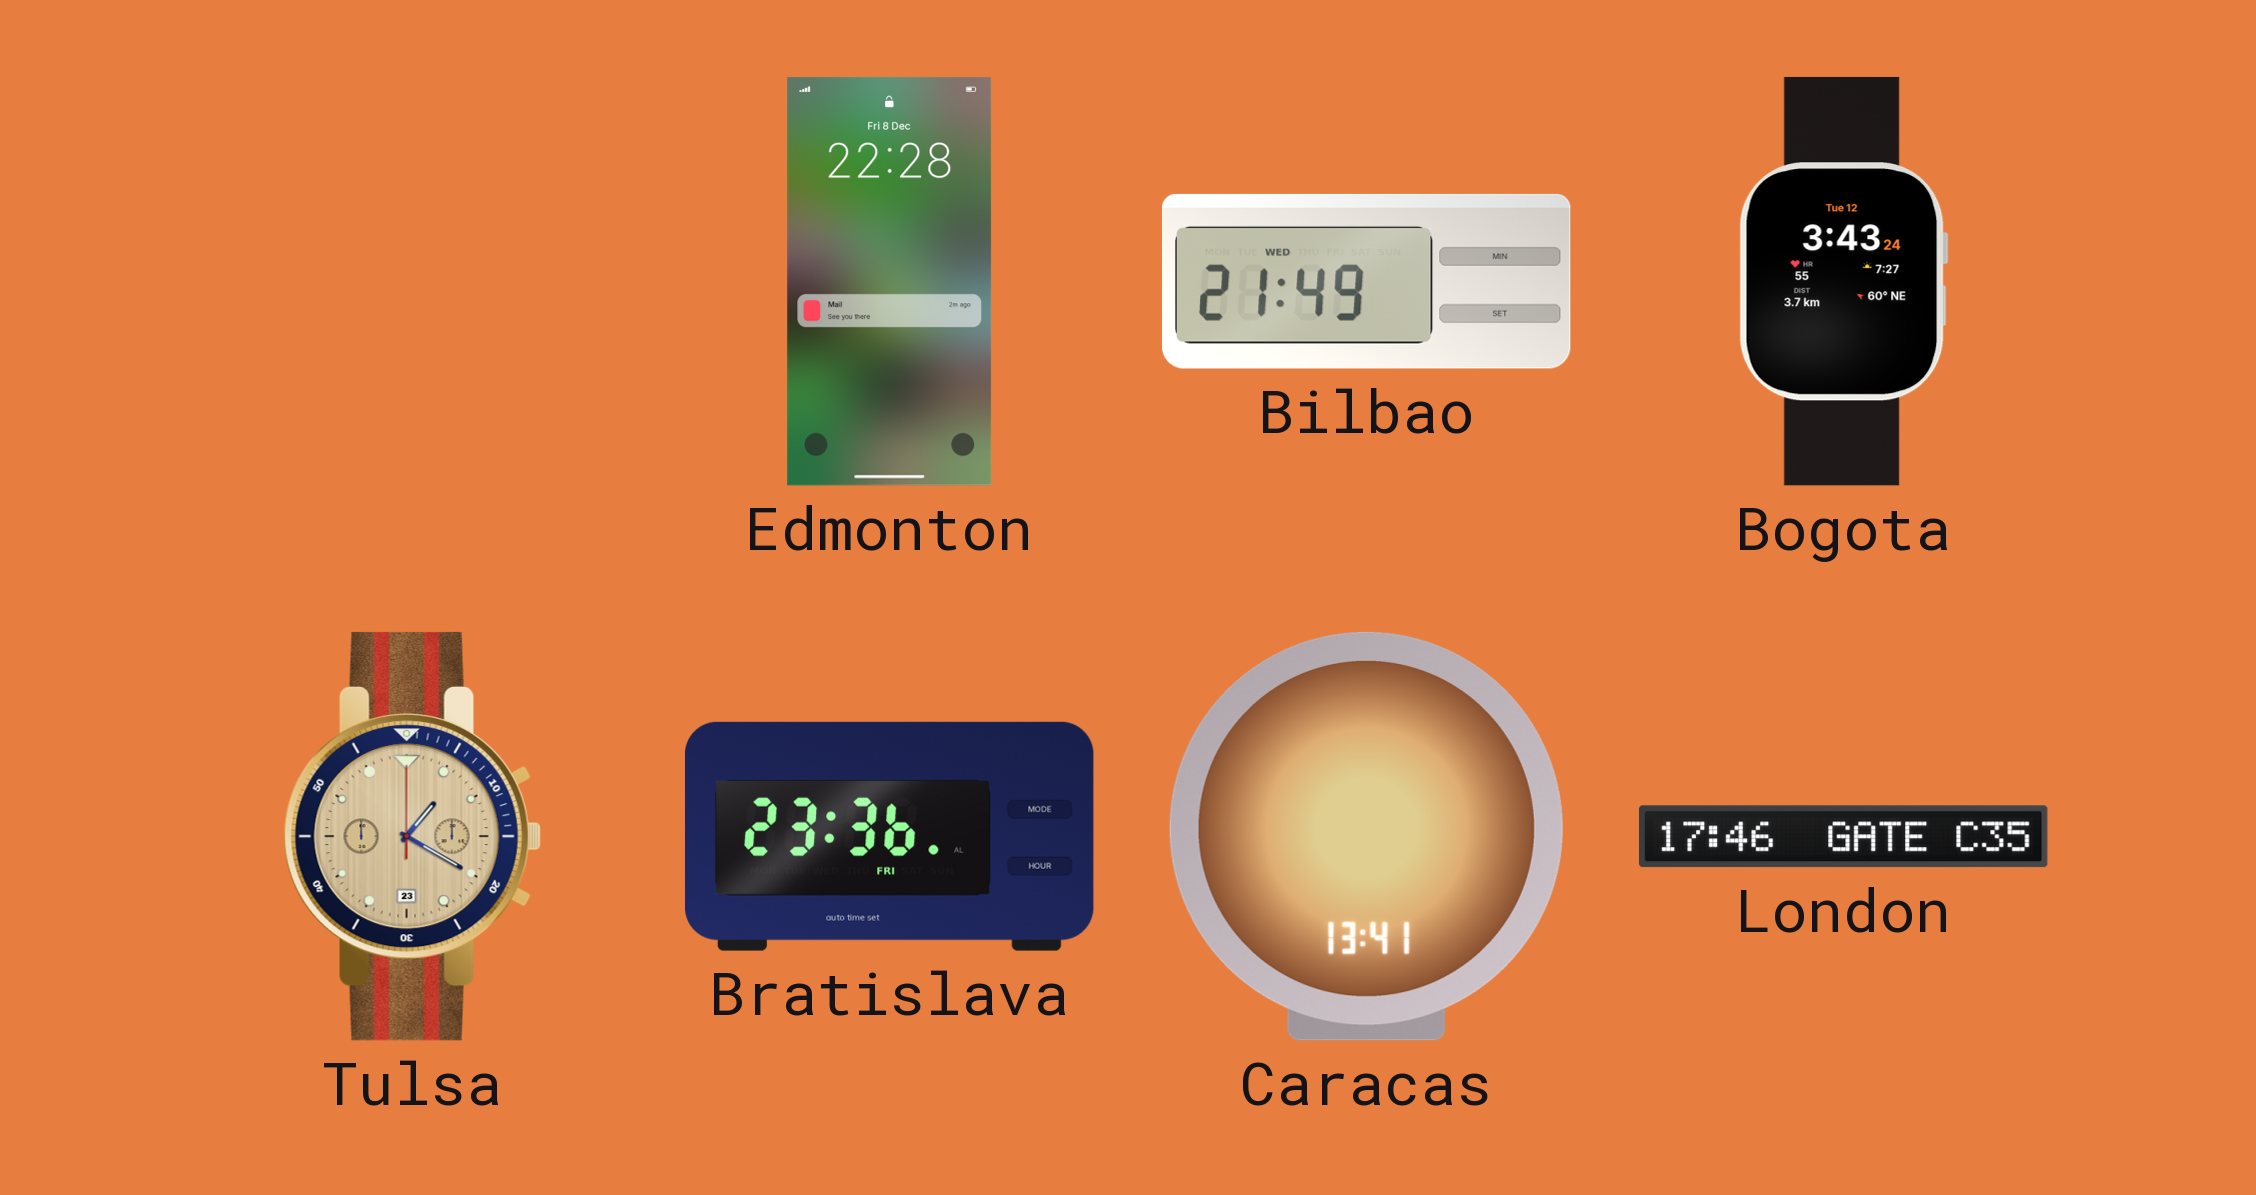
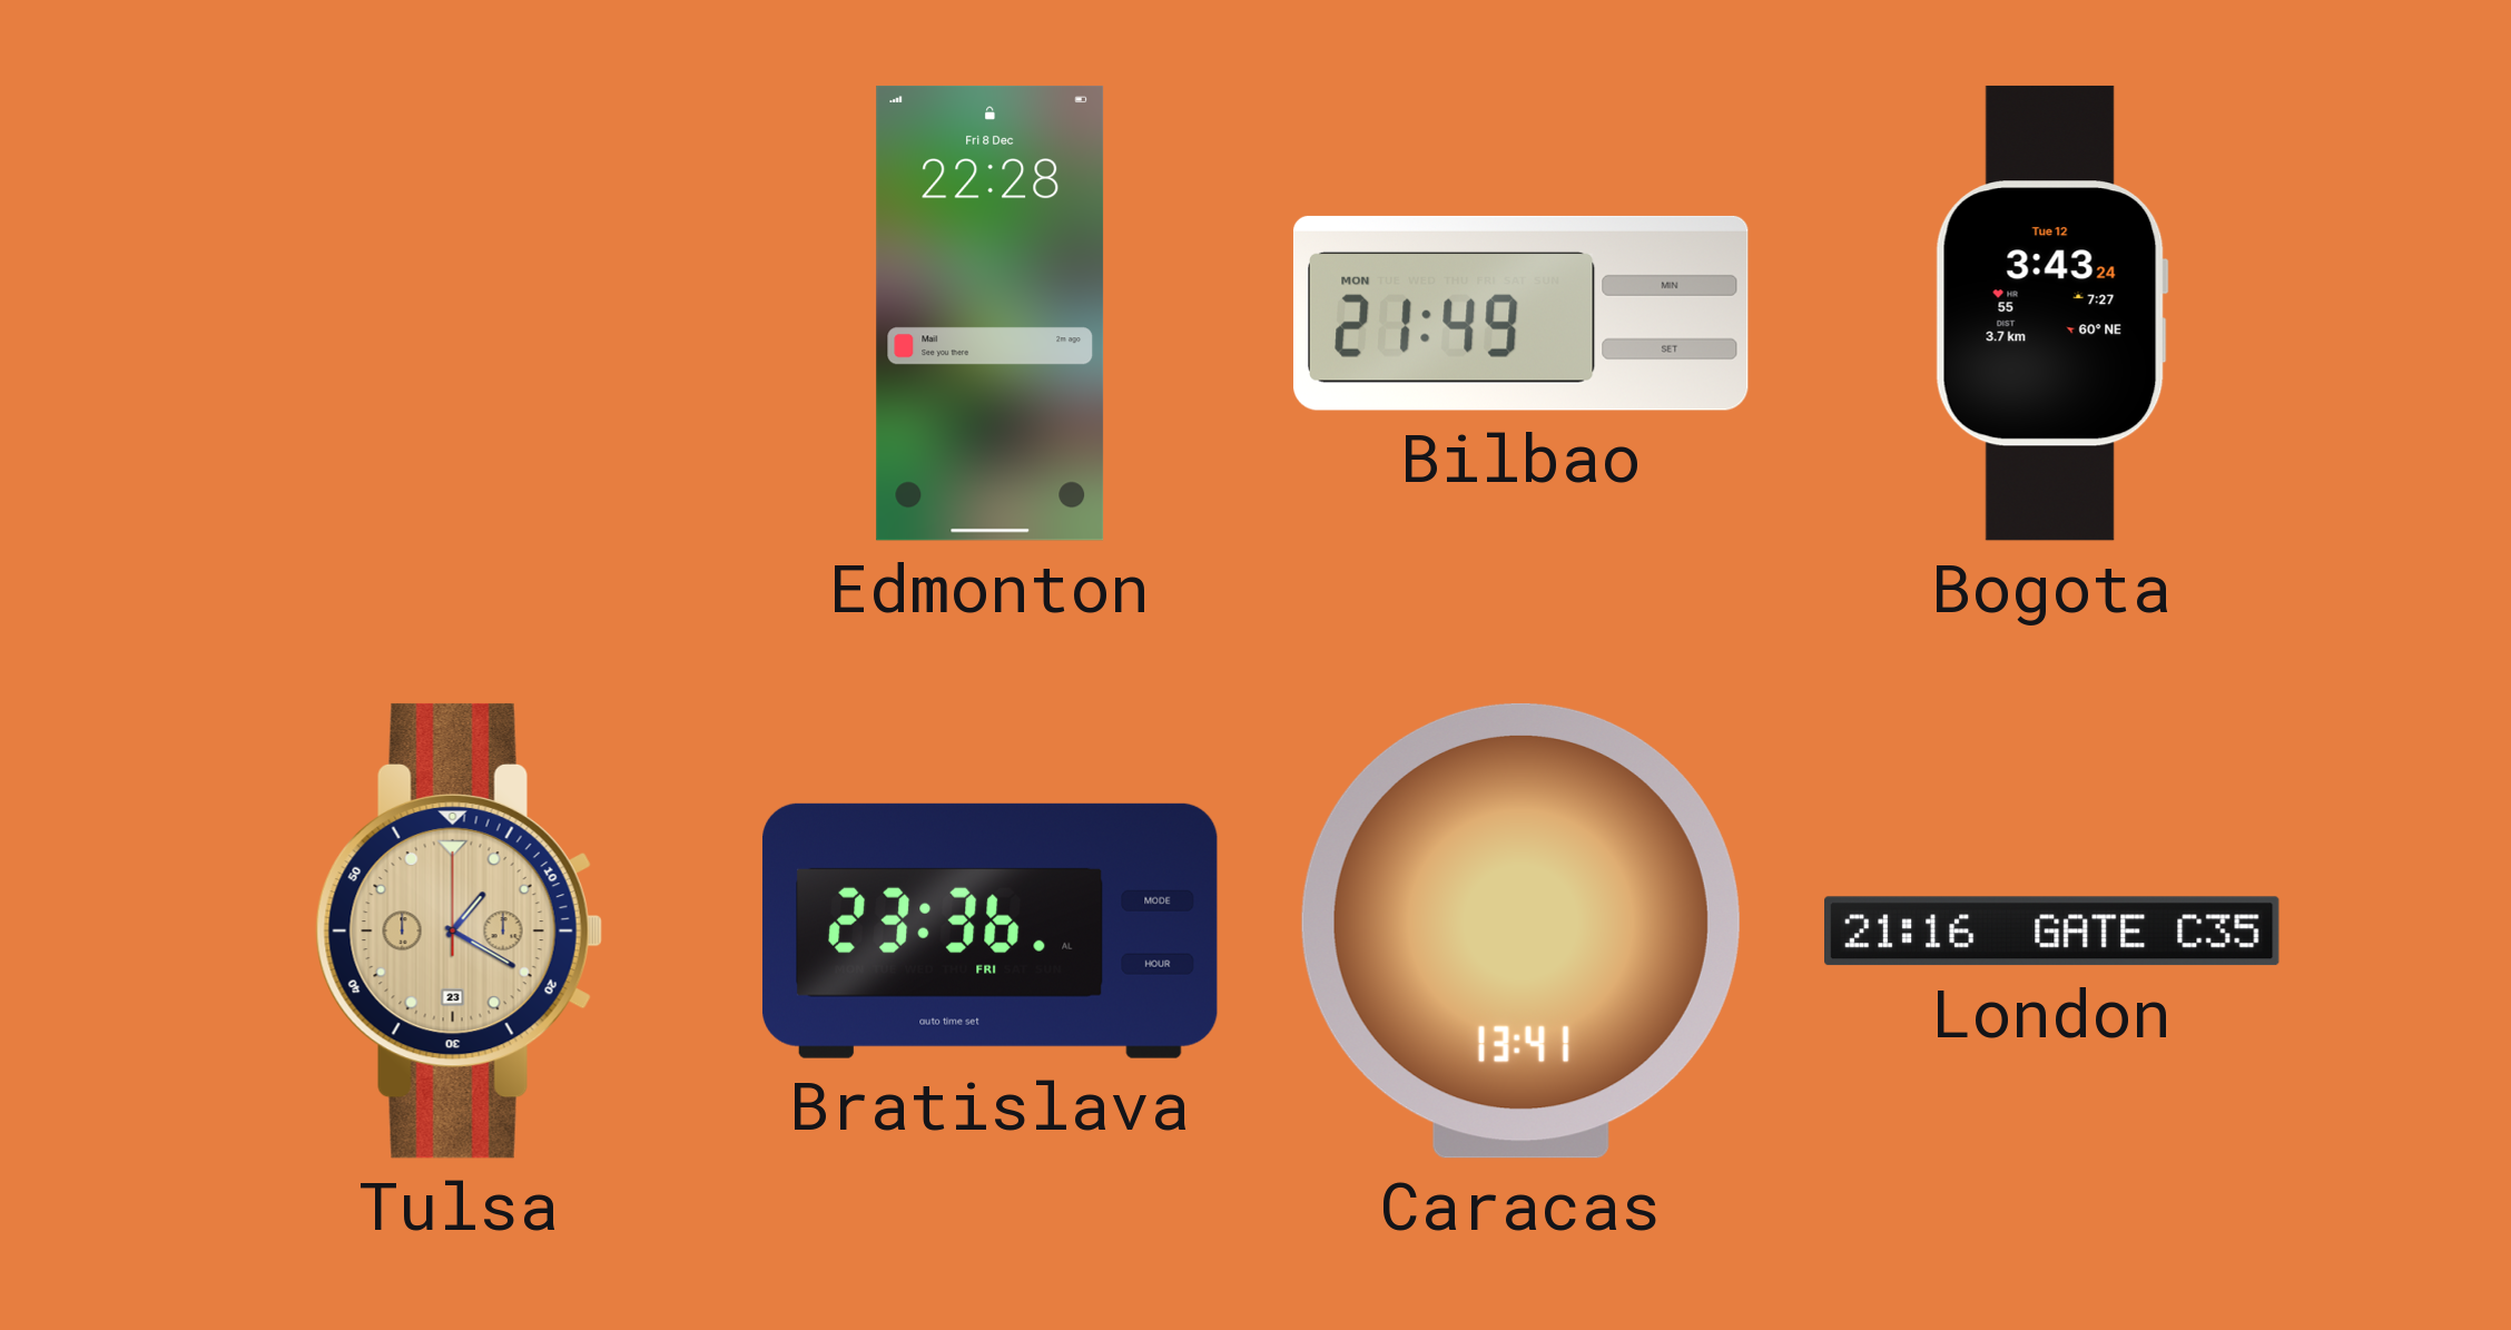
Bilbao date: WED -> MON (1520, 313)
London: 17:46 -> 21:16 (2052, 932)
